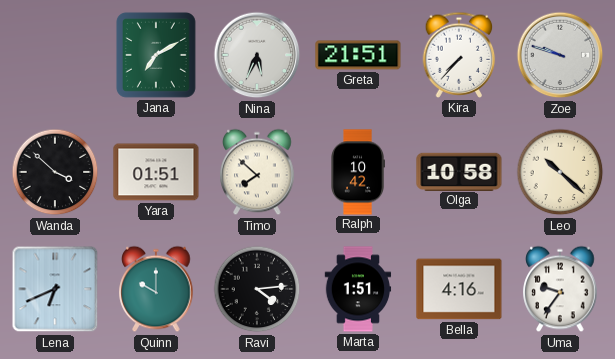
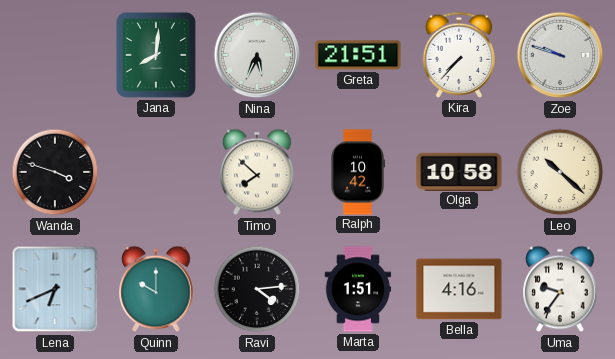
Jana: 7:10 -> 8:01 (156, 55)
Wanda: 3:52 -> 3:48 (55, 172)
Yara: 01:51 -> none (156, 172)
